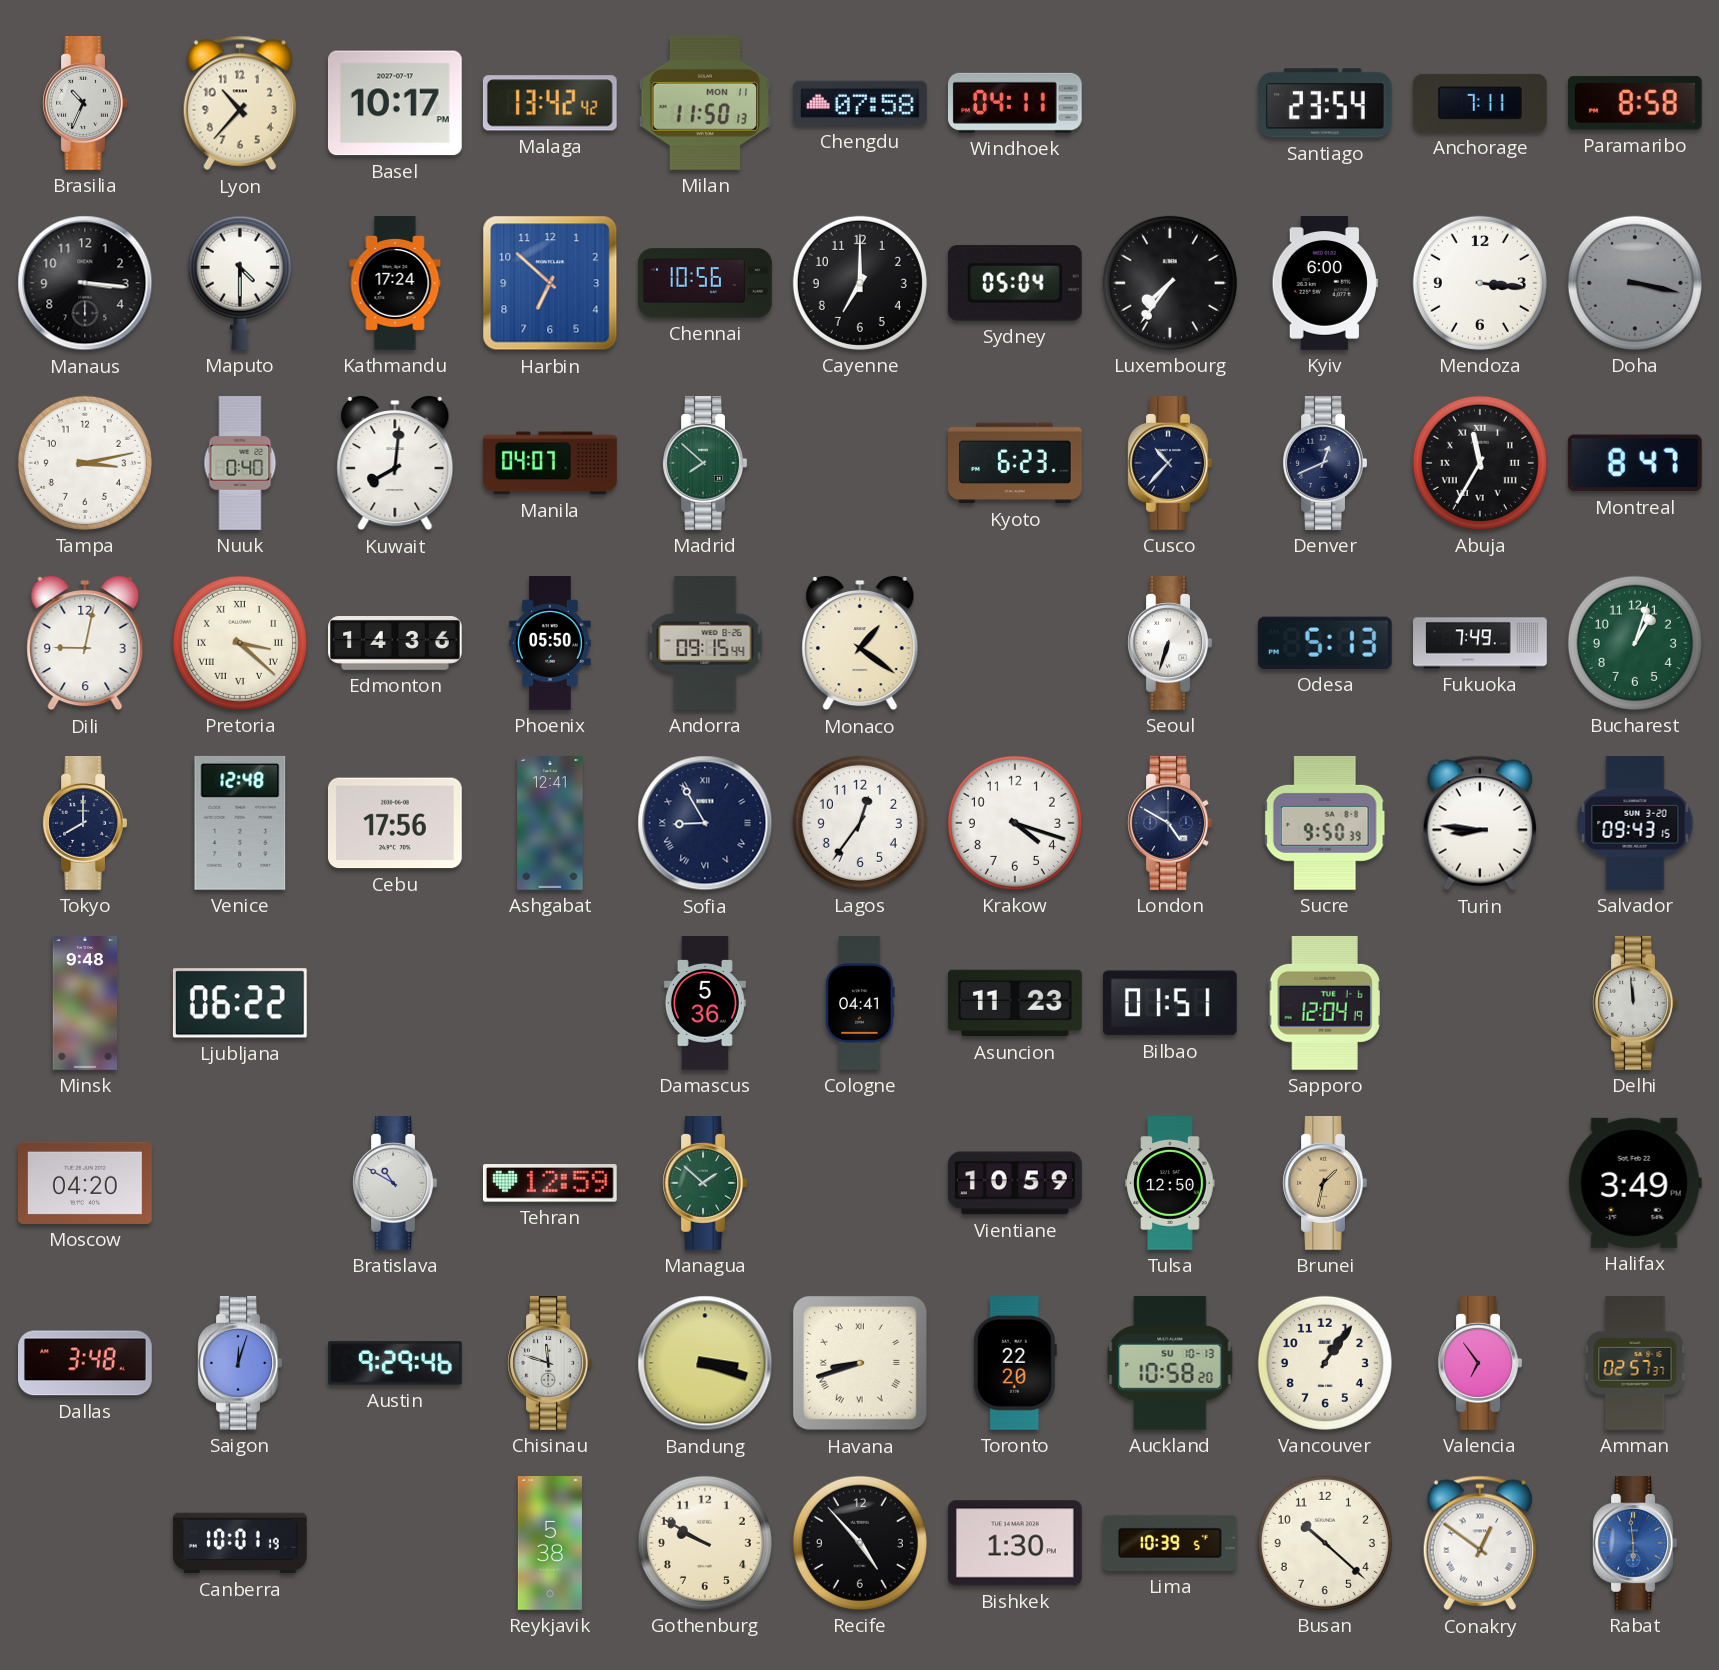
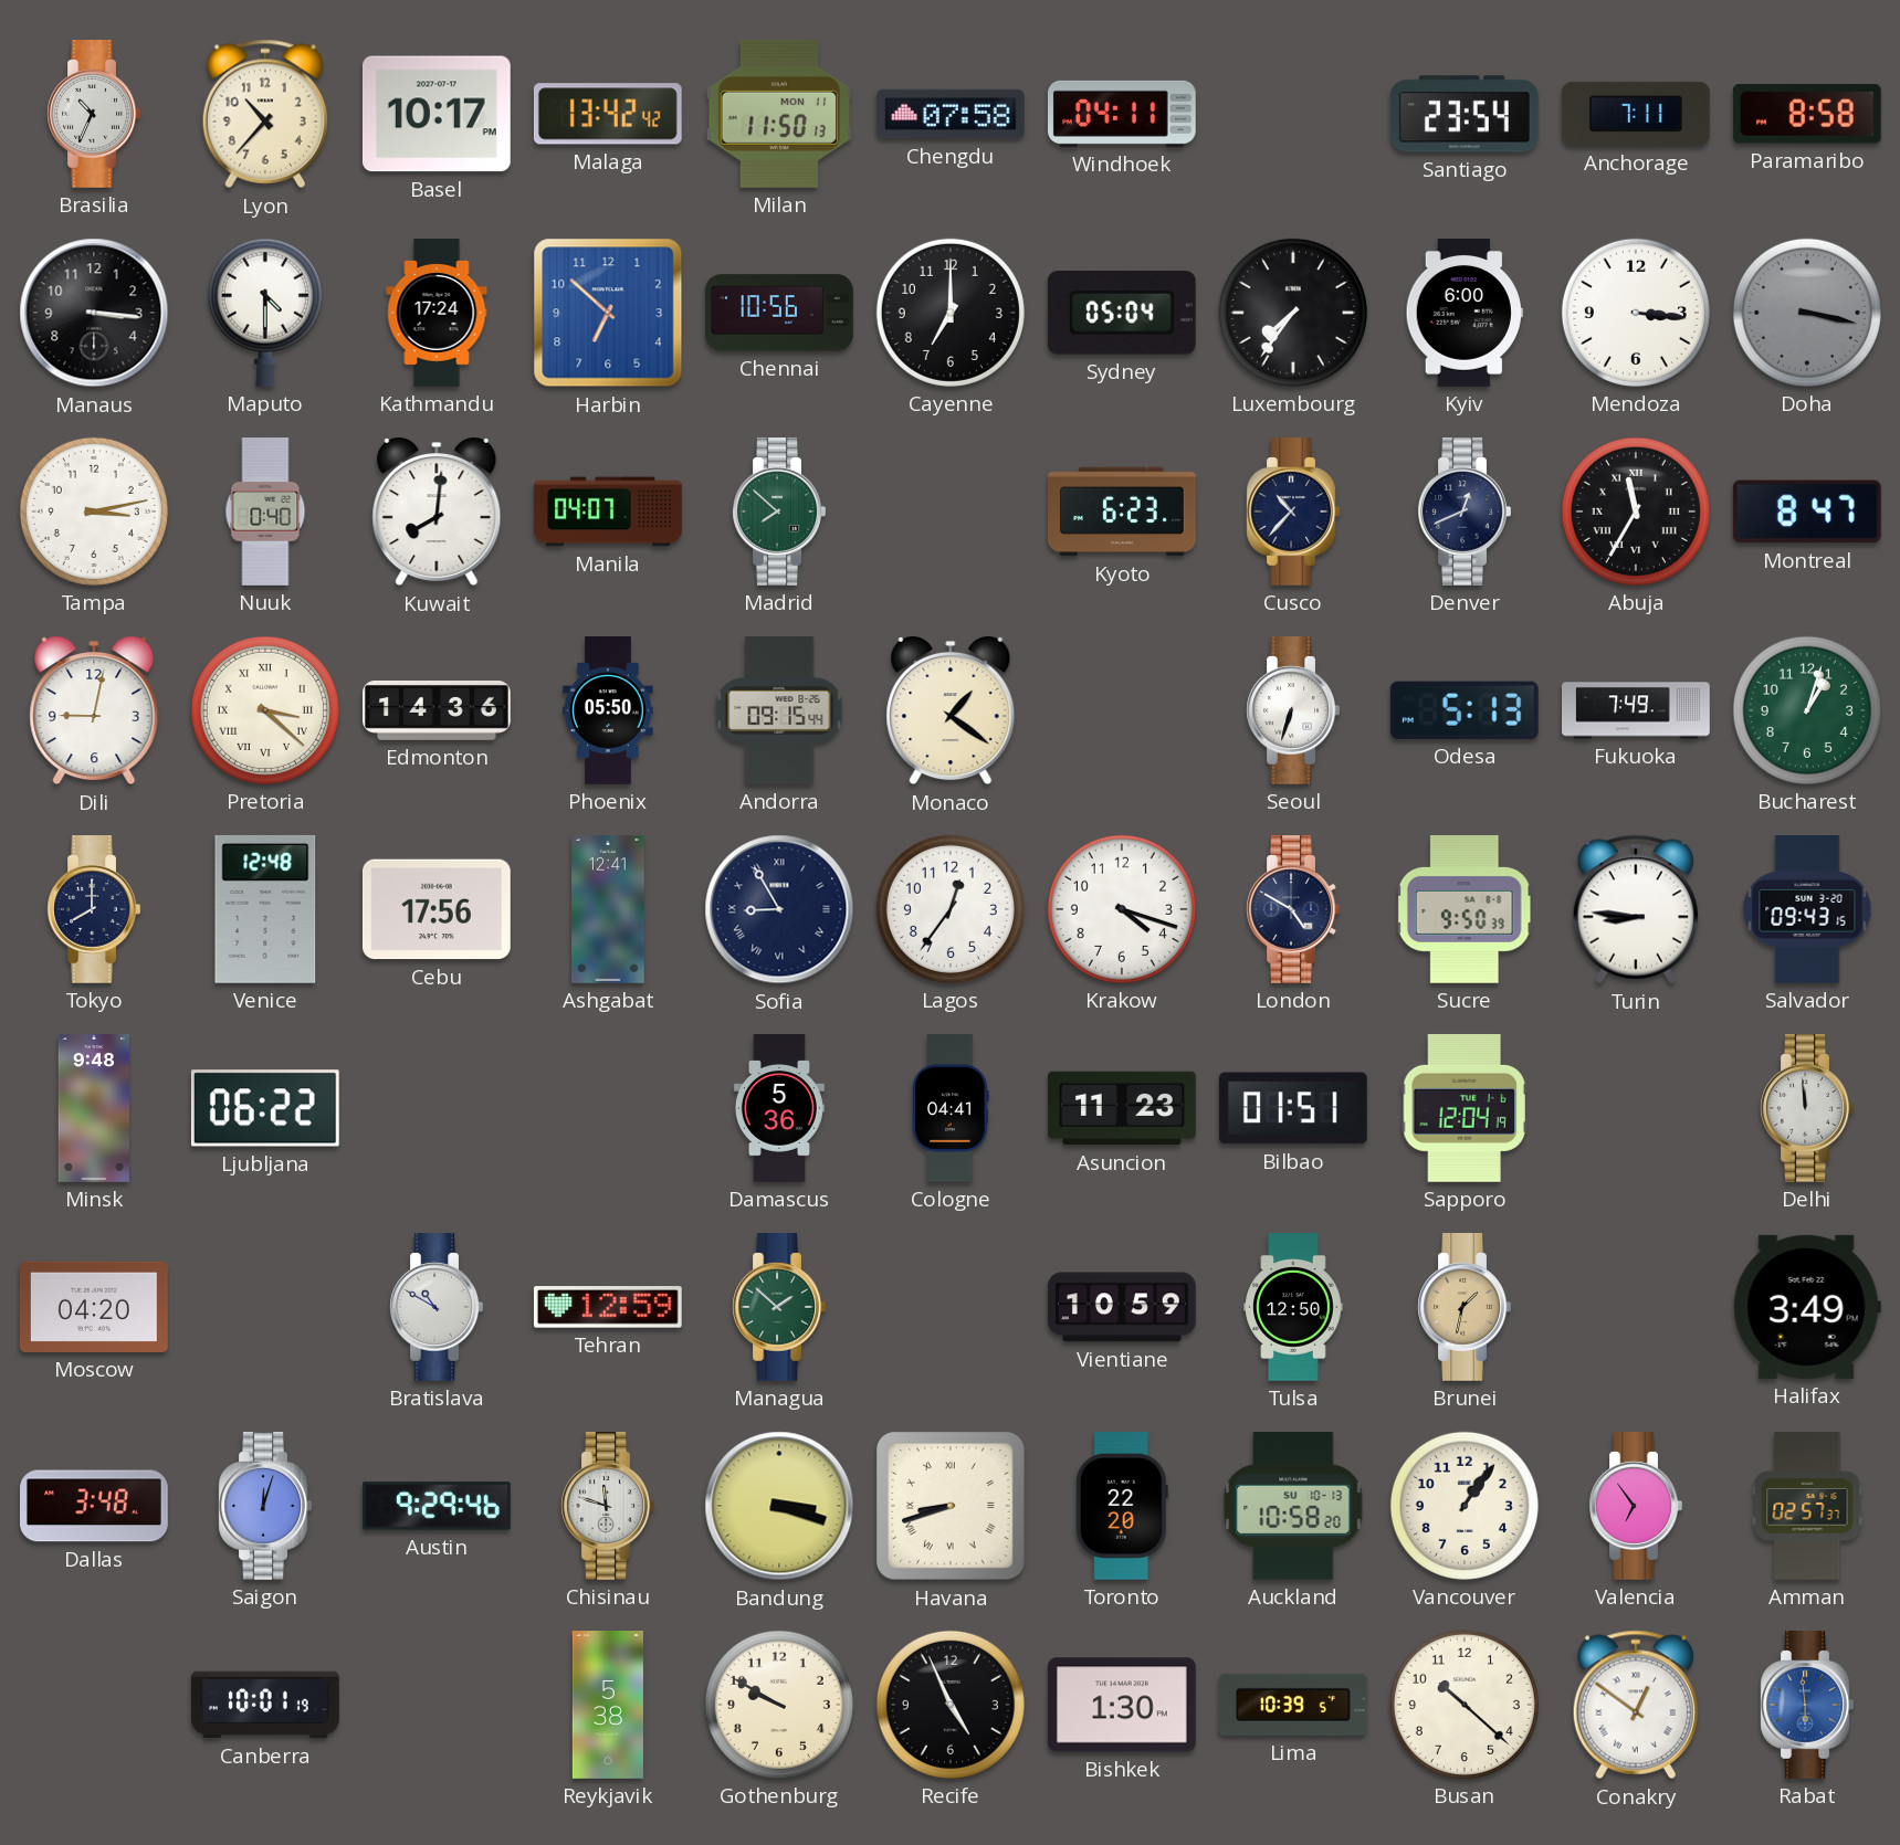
Recife: 4:53 -> 4:56 (951, 1705)
